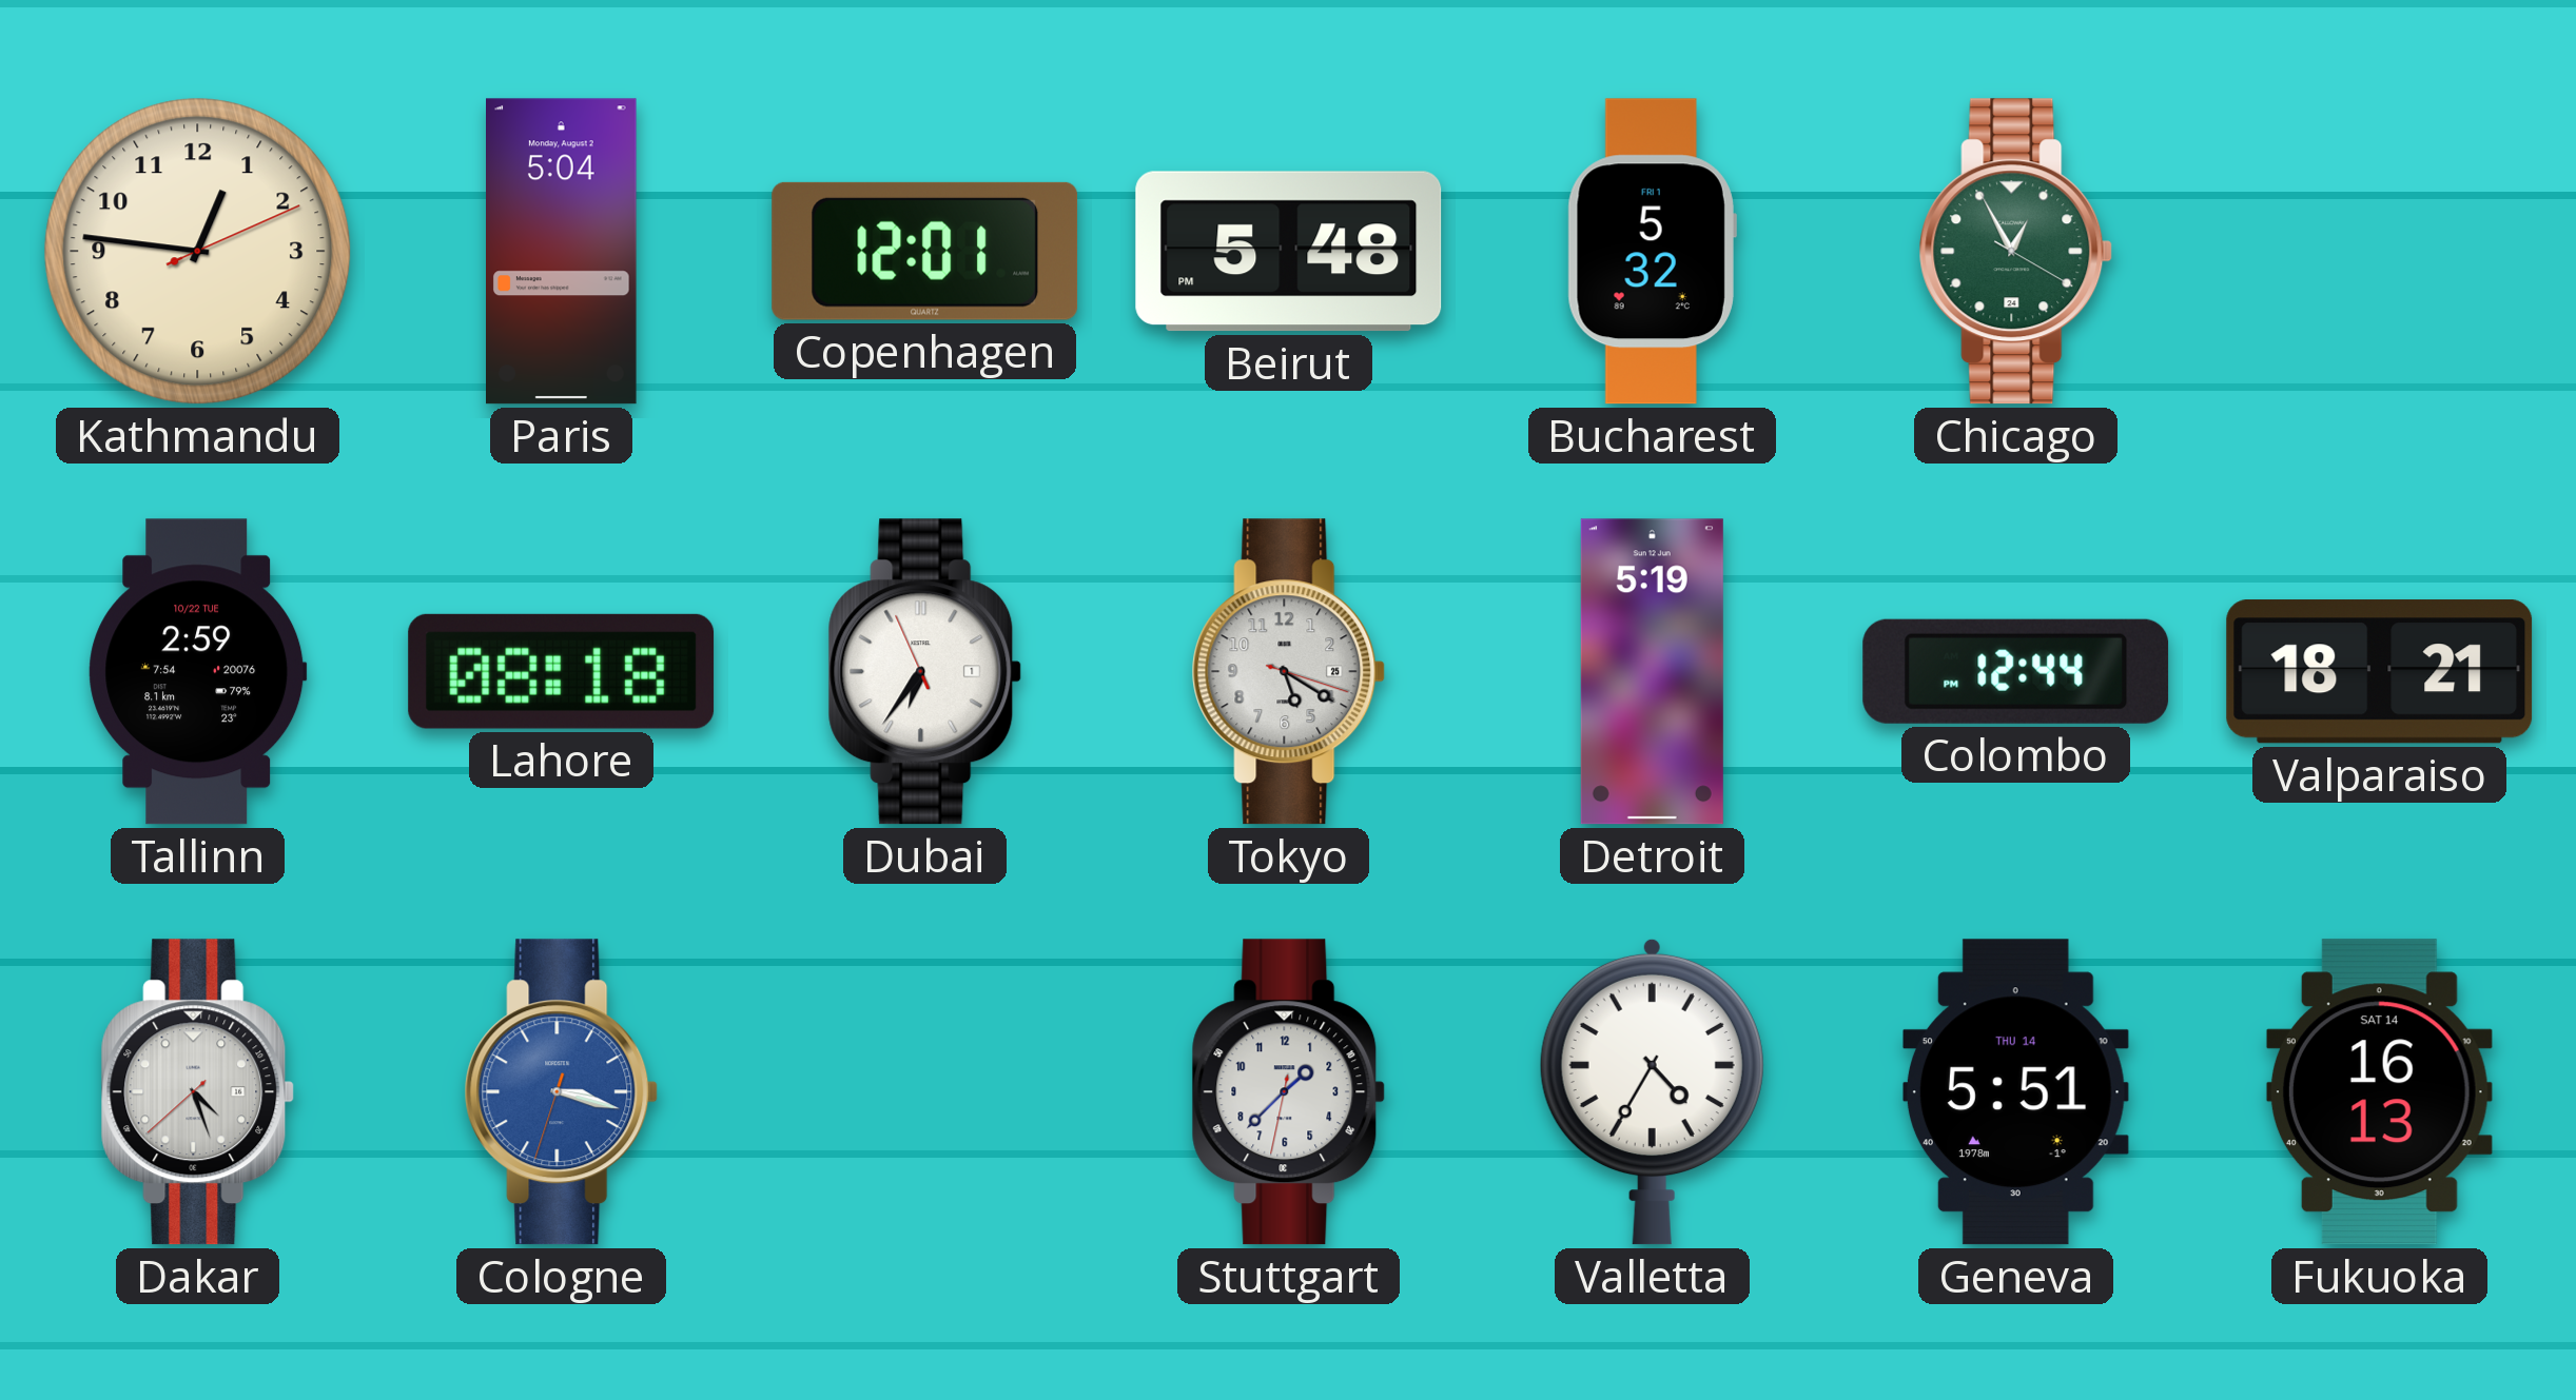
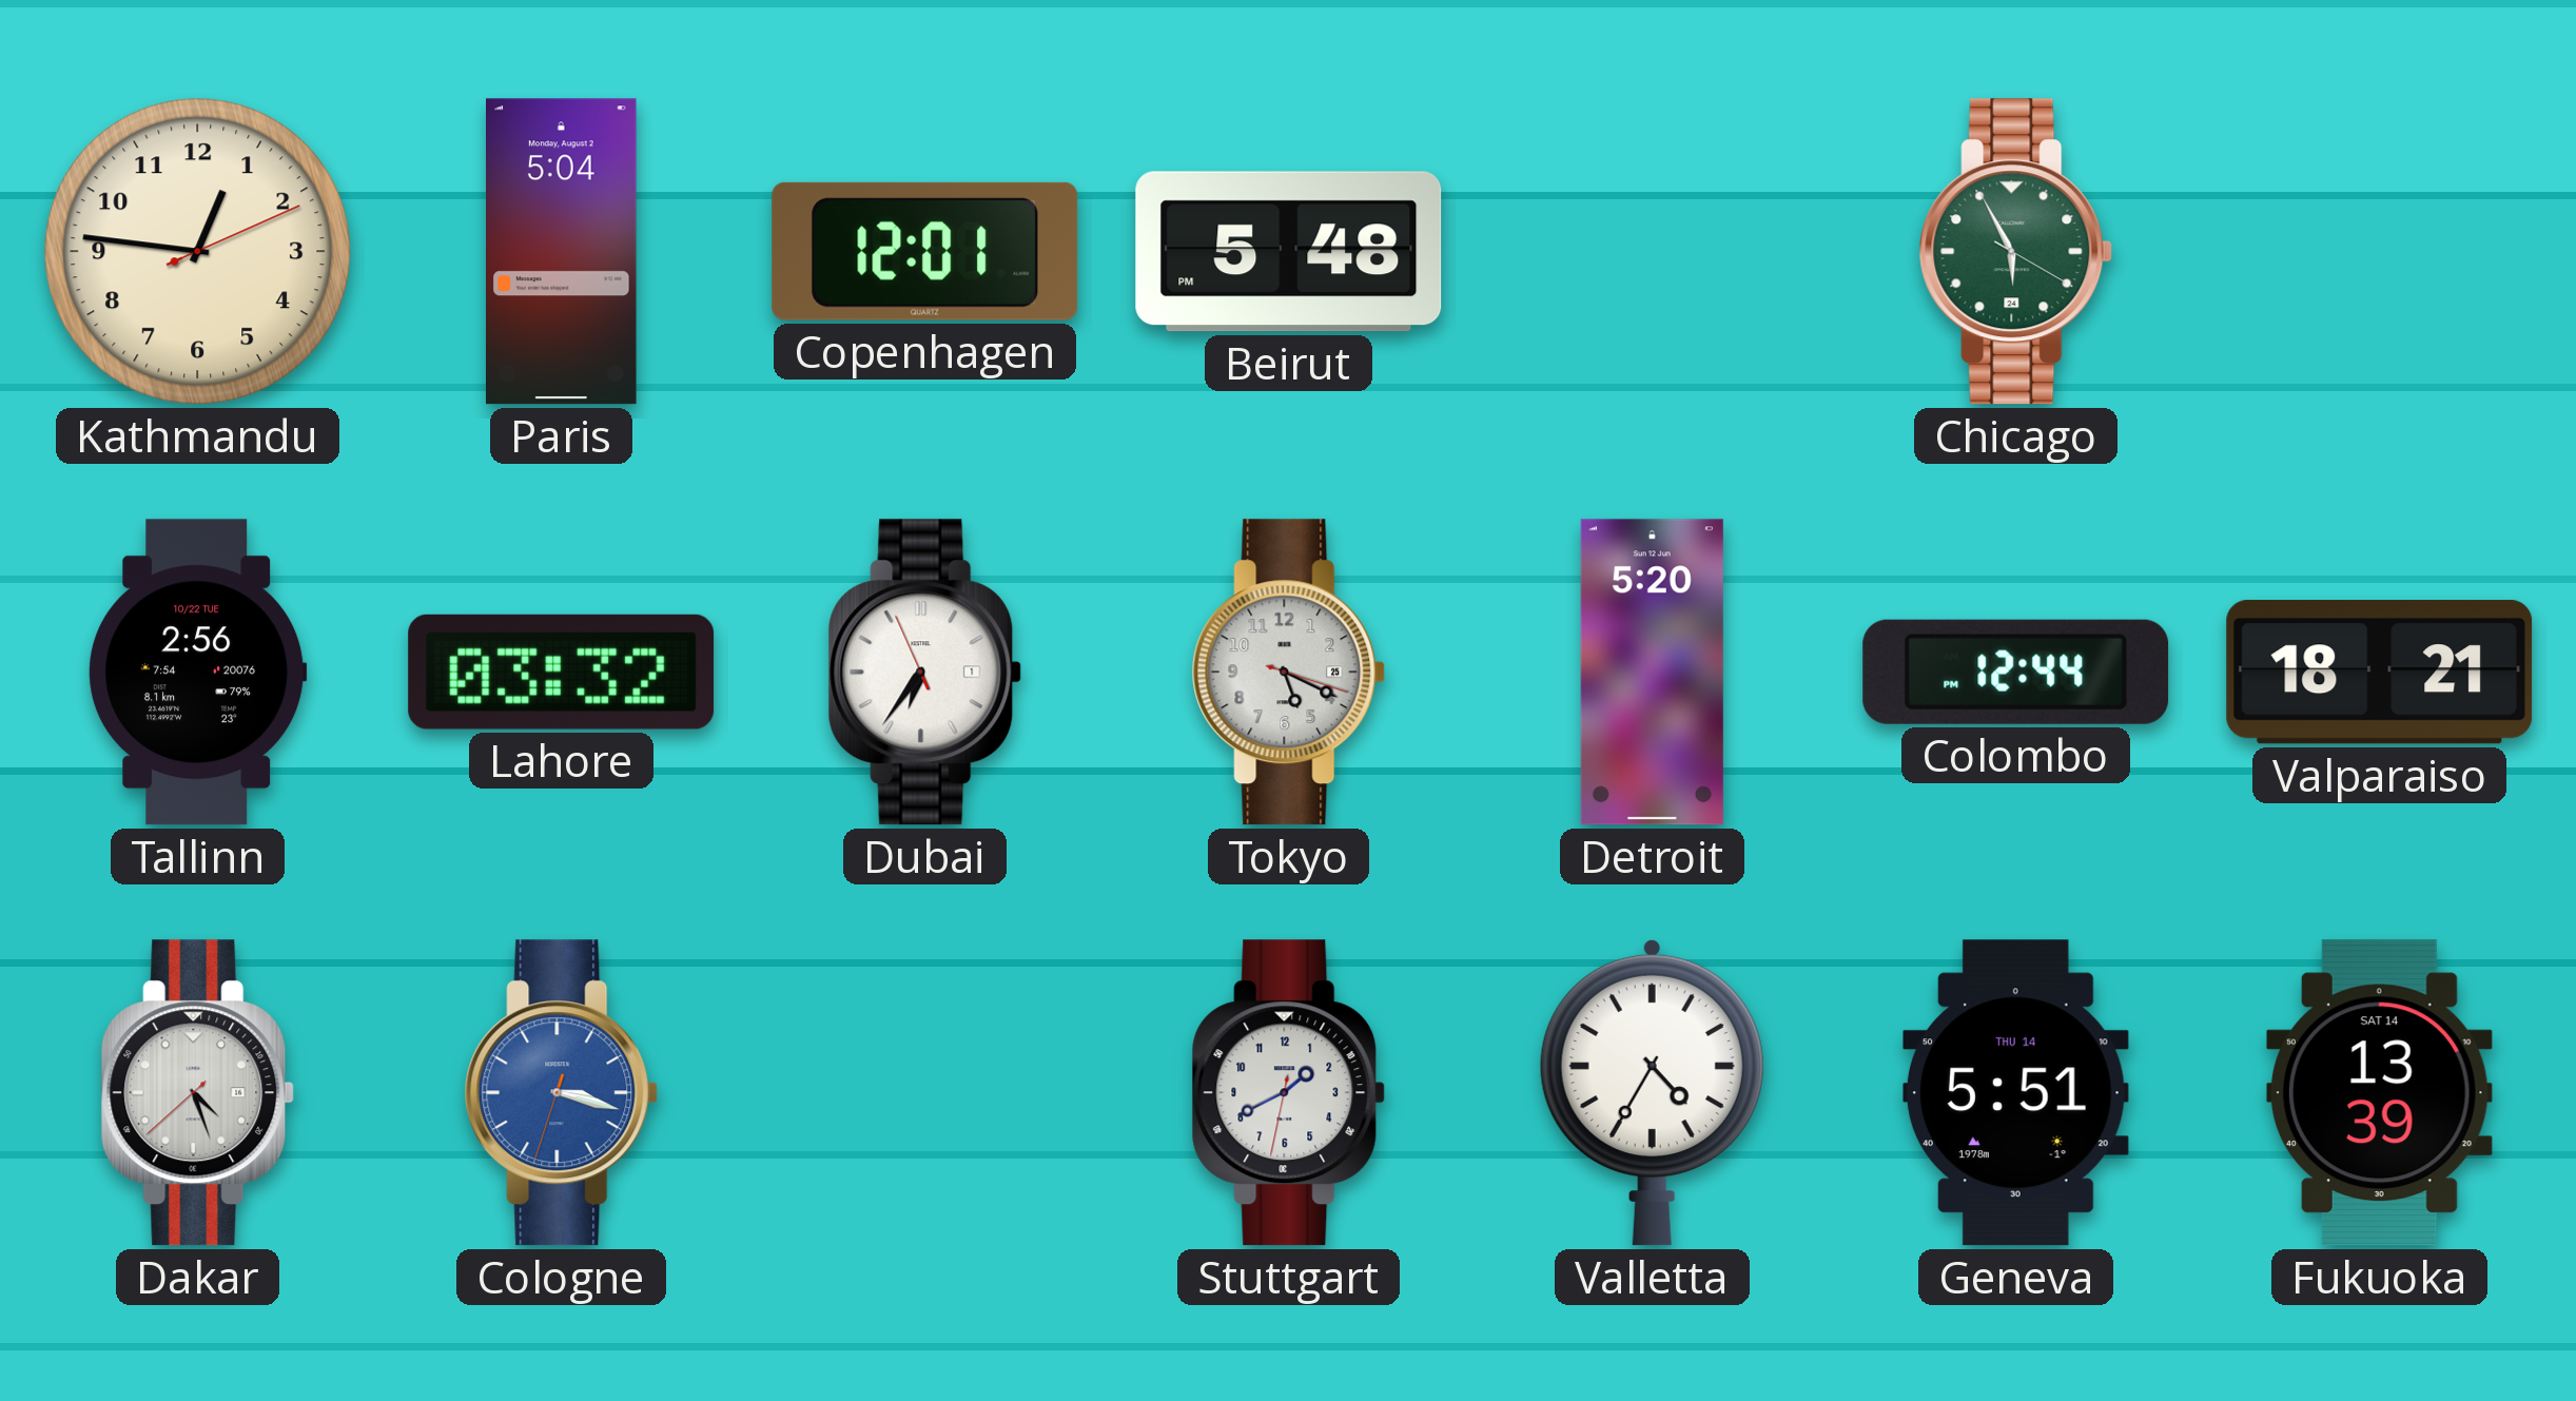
Bucharest: 5:32 -> none (1652, 252)
Chicago: 12:55 -> 5:55 (2016, 252)
Tallinn: 2:59 -> 2:56 (198, 673)
Lahore: 08:18 -> 03:32 (562, 672)
Tokyo: 5:20 -> 5:19 (1289, 673)
Detroit: 5:19 -> 5:20 (1652, 673)
Stuttgart: 1:37 -> 1:40 (1289, 1093)
Fukuoka: 16:13 -> 13:39 (2379, 1093)
